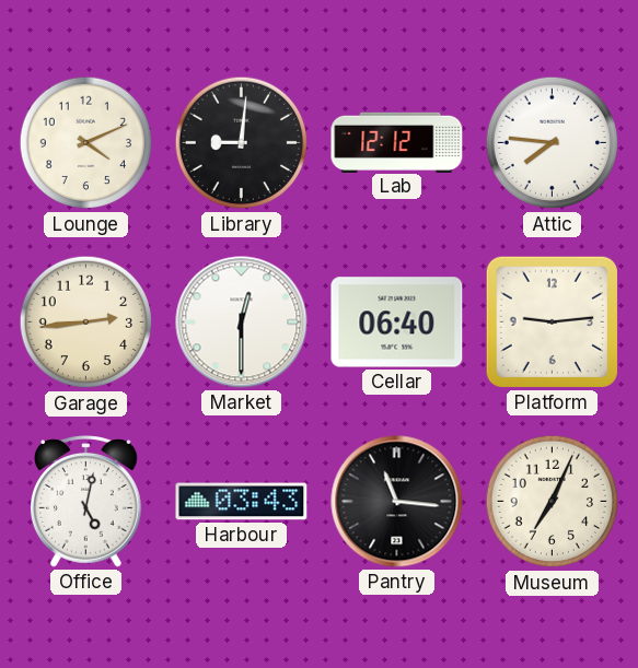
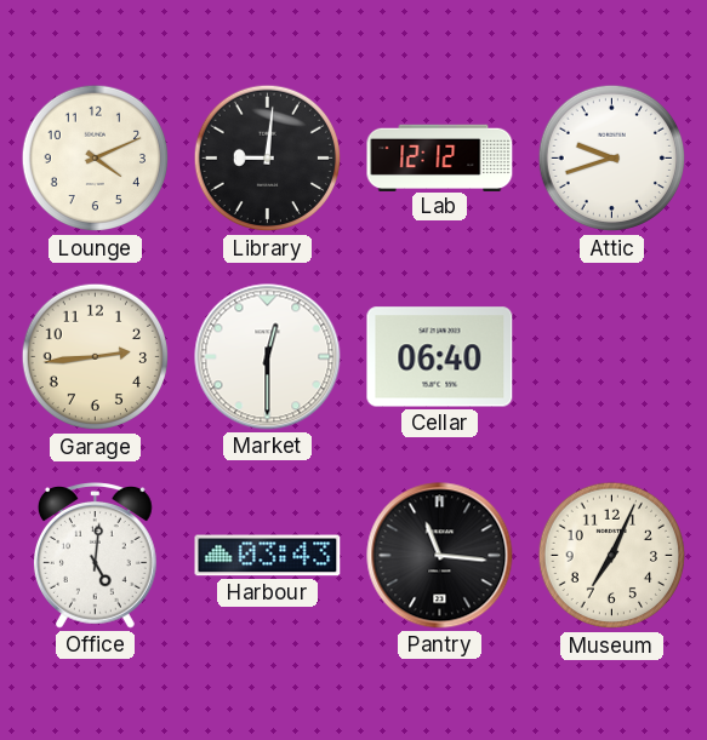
Attic: 7:46 -> 9:42 (612, 159)
Platform: 9:14 -> none (552, 321)
Office: 5:02 -> 5:01 (95, 556)
